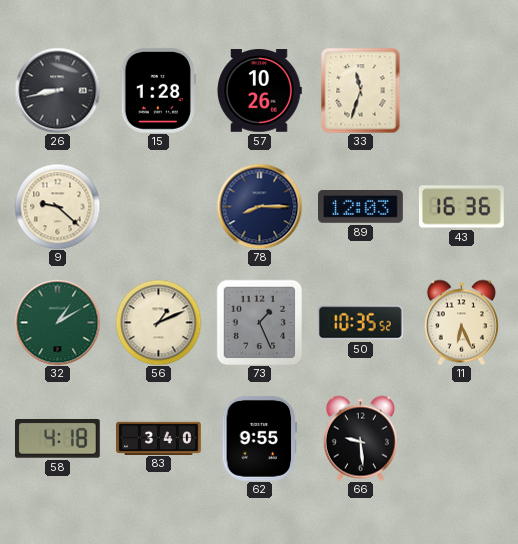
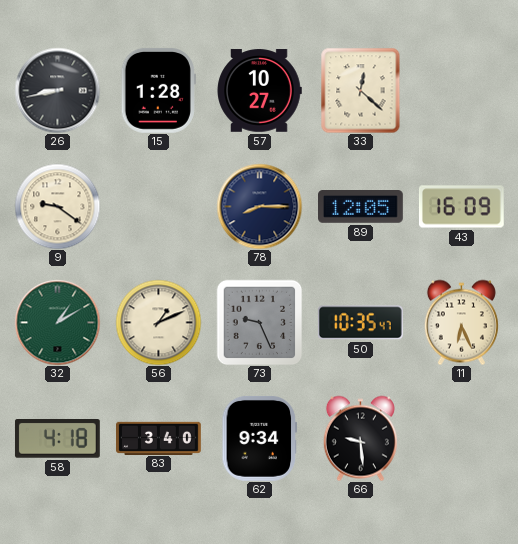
57: 10:26 -> 10:27 (259, 91)
33: 11:33 -> 12:22 (361, 90)
9: 9:22 -> 9:21 (57, 206)
89: 12:03 -> 12:05 (361, 207)
43: 16:36 -> 16:09 (461, 207)
73: 1:26 -> 9:26 (259, 322)
50: 10:35:52 -> 10:35:47 (360, 323)
62: 9:55 -> 9:34 (260, 438)
